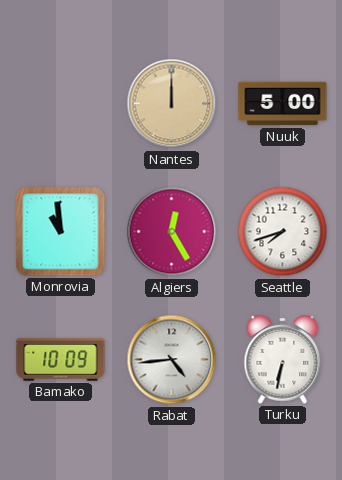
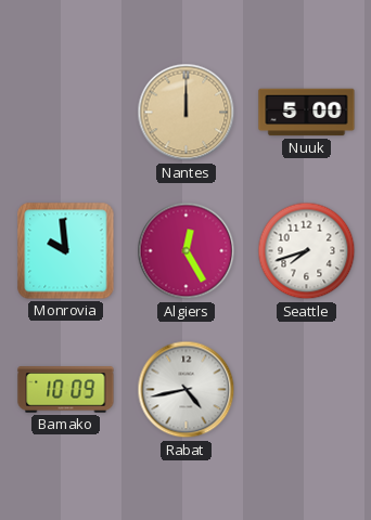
Monrovia: 10:59 -> 9:59 (66, 251)
Rabat: 4:44 -> 4:43 (187, 390)
Turku: 6:32 -> none (283, 360)
